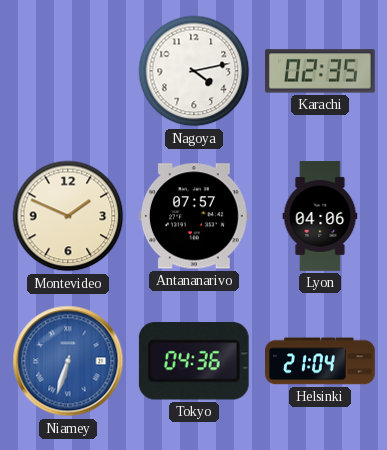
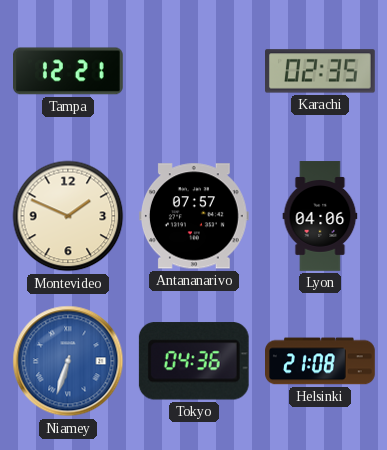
Tampa: none -> 12:21 (69, 71)
Nagoya: 4:13 -> none (194, 71)
Helsinki: 21:04 -> 21:08 (321, 361)
